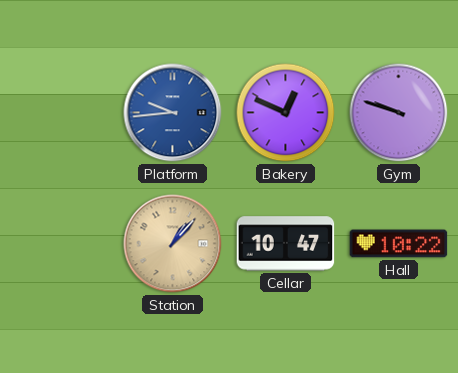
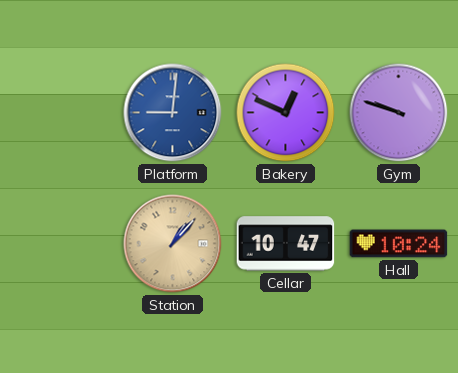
Platform: 9:44 -> 9:01 (173, 113)
Hall: 10:22 -> 10:24 (399, 244)
